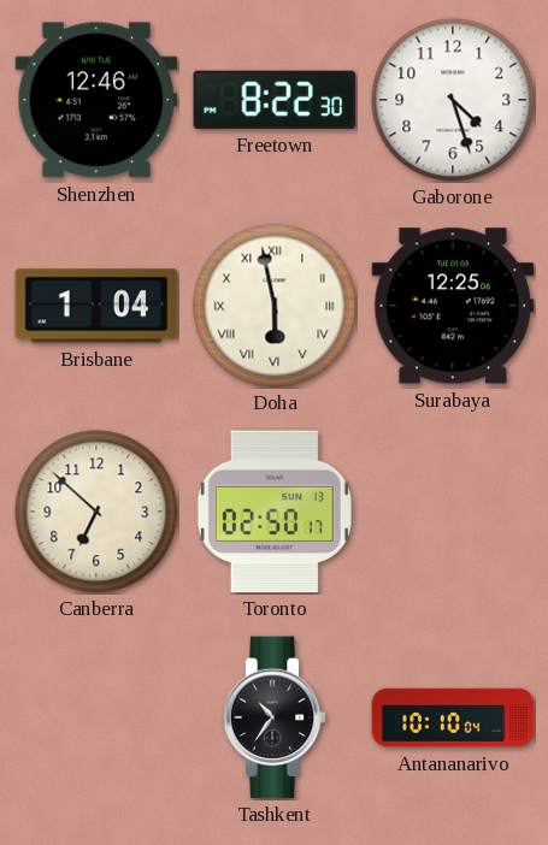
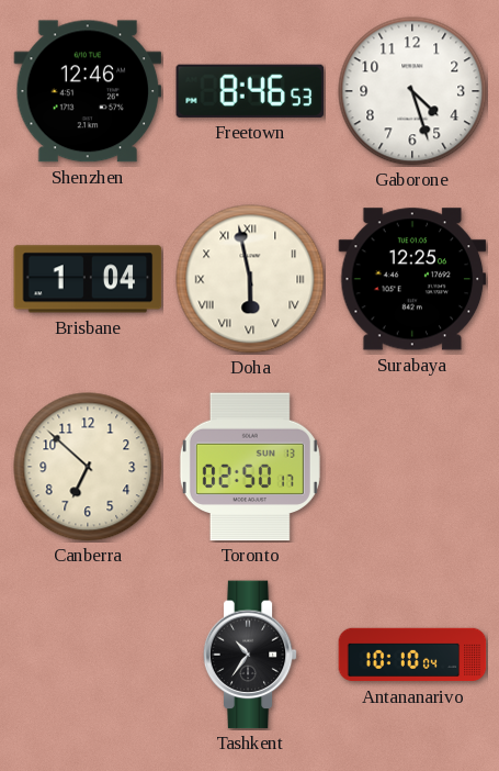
Freetown: 8:22 -> 8:46 (250, 91)
